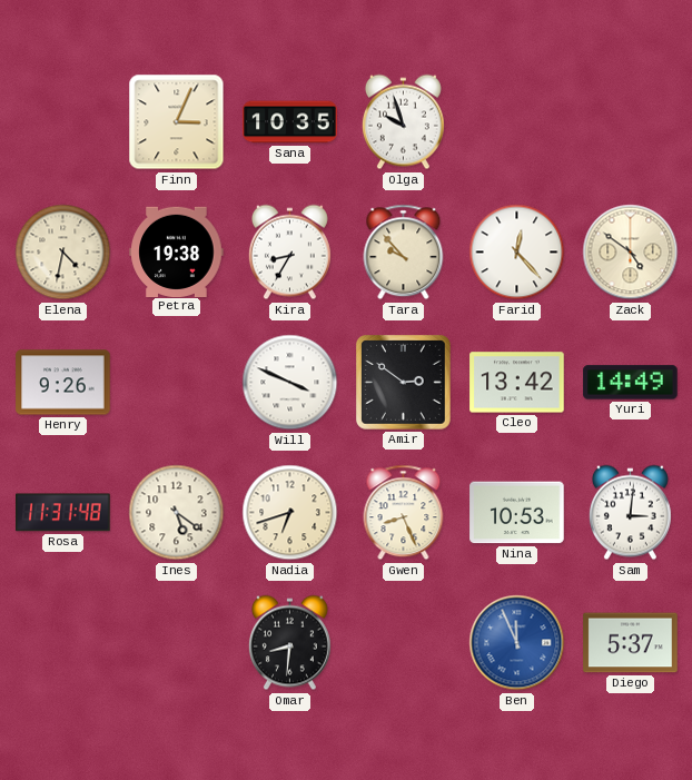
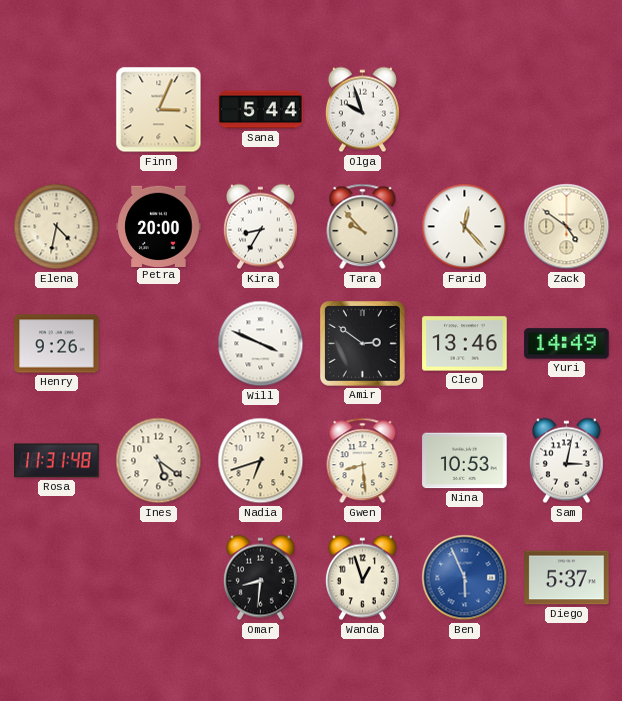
Sana: 10:35 -> 5:44 (261, 110)
Petra: 19:38 -> 20:00 (159, 226)
Cleo: 13:42 -> 13:46 (465, 344)
Gwen: 8:26 -> 8:29 (363, 461)
Sam: 3:01 -> 3:02 (566, 461)
Wanda: none -> 12:57 (362, 578)
Ben: 11:56 -> 5:56 (465, 578)
